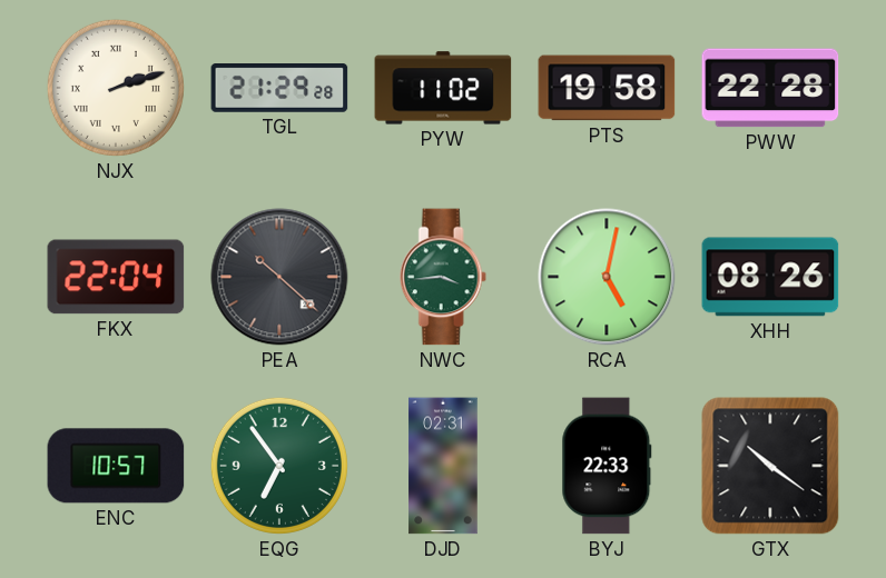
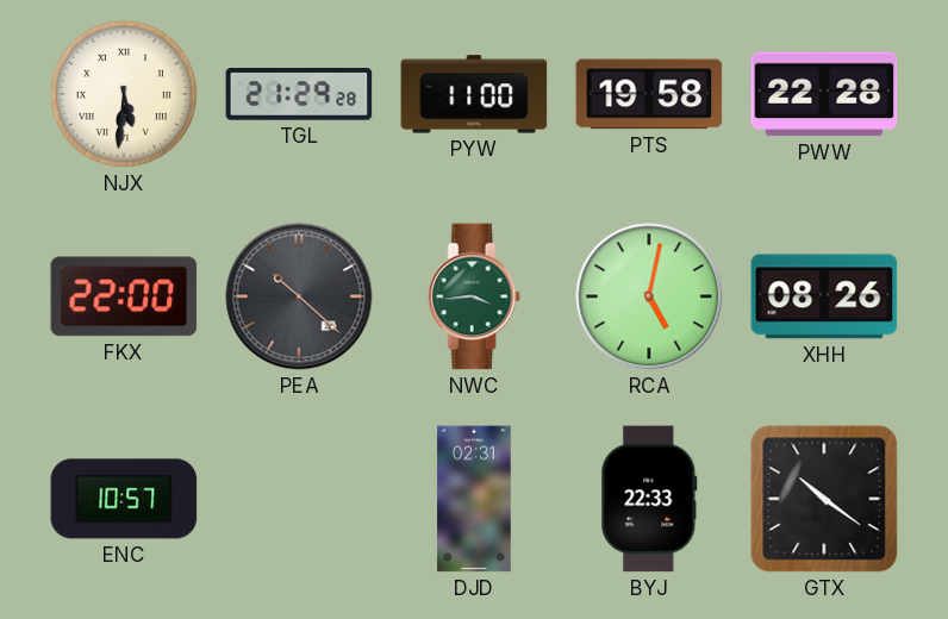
NJX: 2:12 -> 5:31 (124, 94)
PYW: 11:02 -> 11:00 (474, 94)
FKX: 22:04 -> 22:00 (124, 296)
EQG: 6:54 -> none (279, 466)
